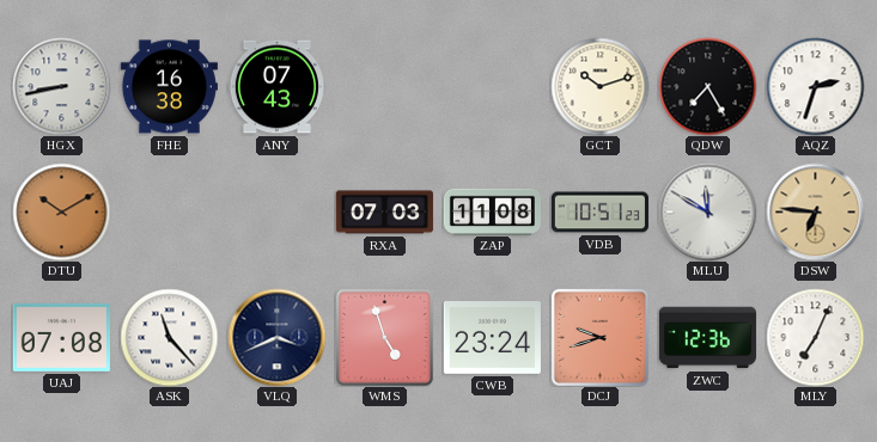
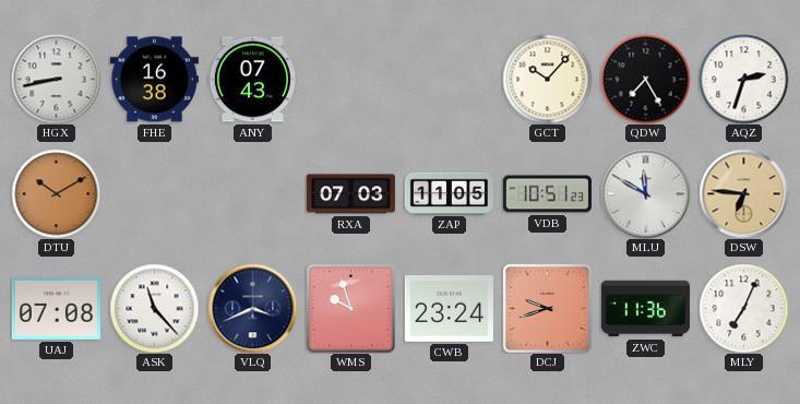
GCT: 10:12 -> 10:07 (547, 79)
ZAP: 11:08 -> 11:05 (449, 193)
WMS: 4:57 -> 9:57 (350, 308)
ZWC: 12:36 -> 11:36 (645, 309)
